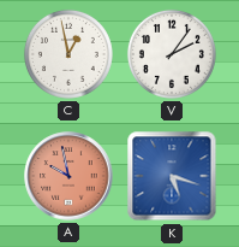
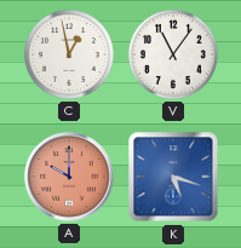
V: 2:06 -> 11:06 (173, 54)
A: 9:58 -> 10:00 (69, 177)
